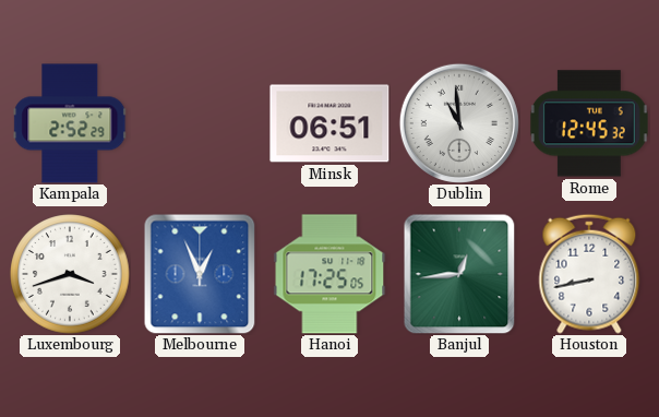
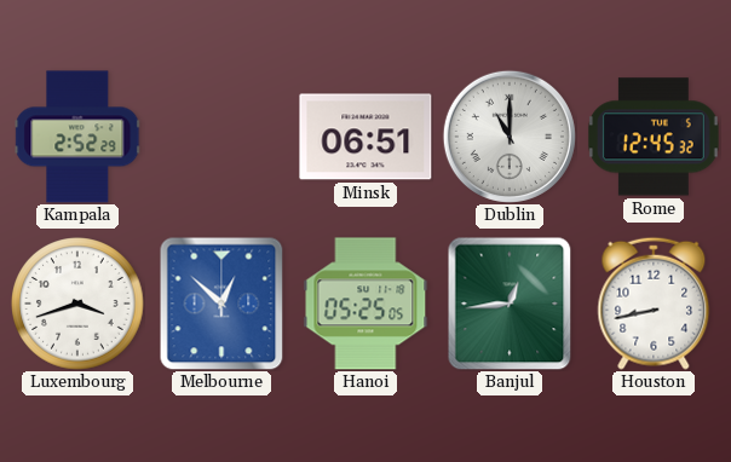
Dublin: 10:59 -> 11:00 (510, 137)
Melbourne: 12:56 -> 12:52 (221, 304)
Hanoi: 17:25 -> 05:25 (365, 304)
